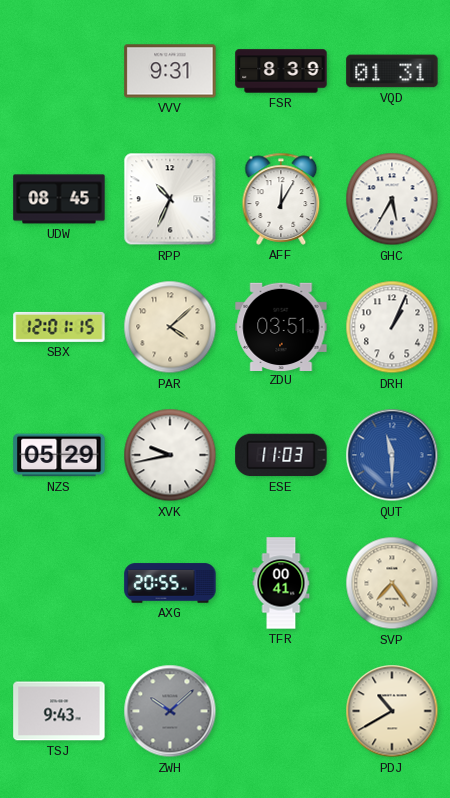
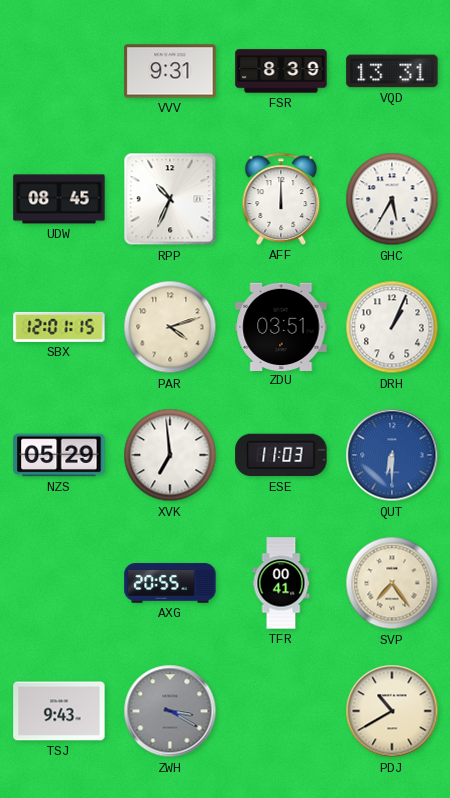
VQD: 01:31 -> 13:31 (392, 71)
AFF: 12:05 -> 12:00 (281, 199)
PAR: 4:08 -> 4:12 (170, 327)
XVK: 9:43 -> 6:59 (170, 455)
QUT: 11:30 -> 6:30 (392, 455)
ZWH: 10:08 -> 3:20 (170, 711)
